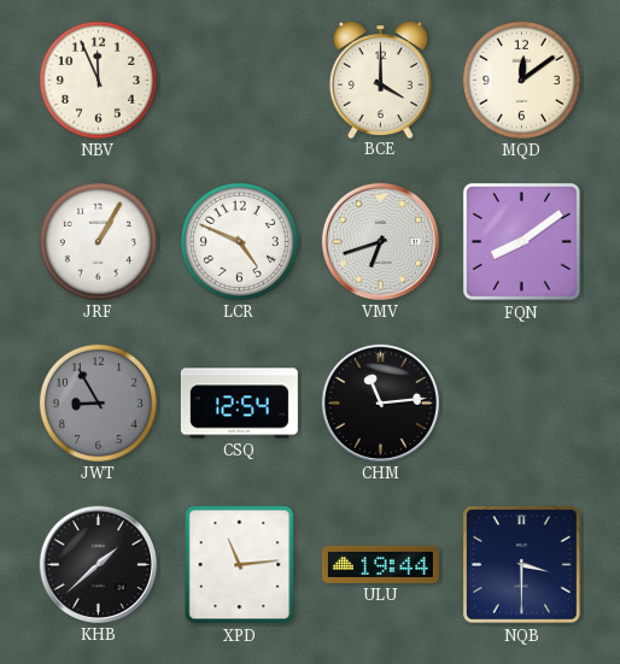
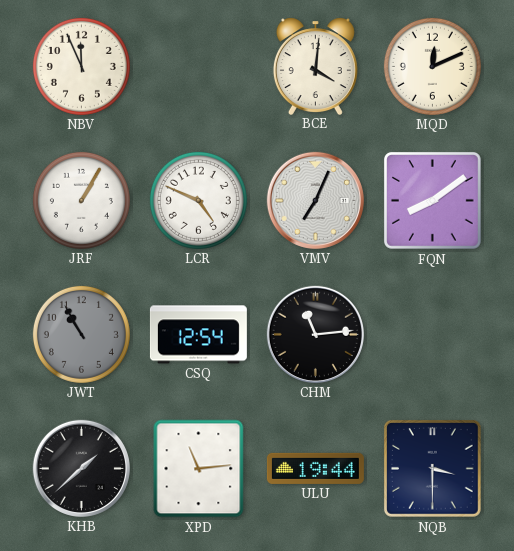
BCE: 4:00 -> 4:01 (315, 66)
MQD: 12:09 -> 12:11 (432, 66)
VMV: 6:42 -> 7:04 (315, 200)
JWT: 8:55 -> 10:55 (81, 334)
